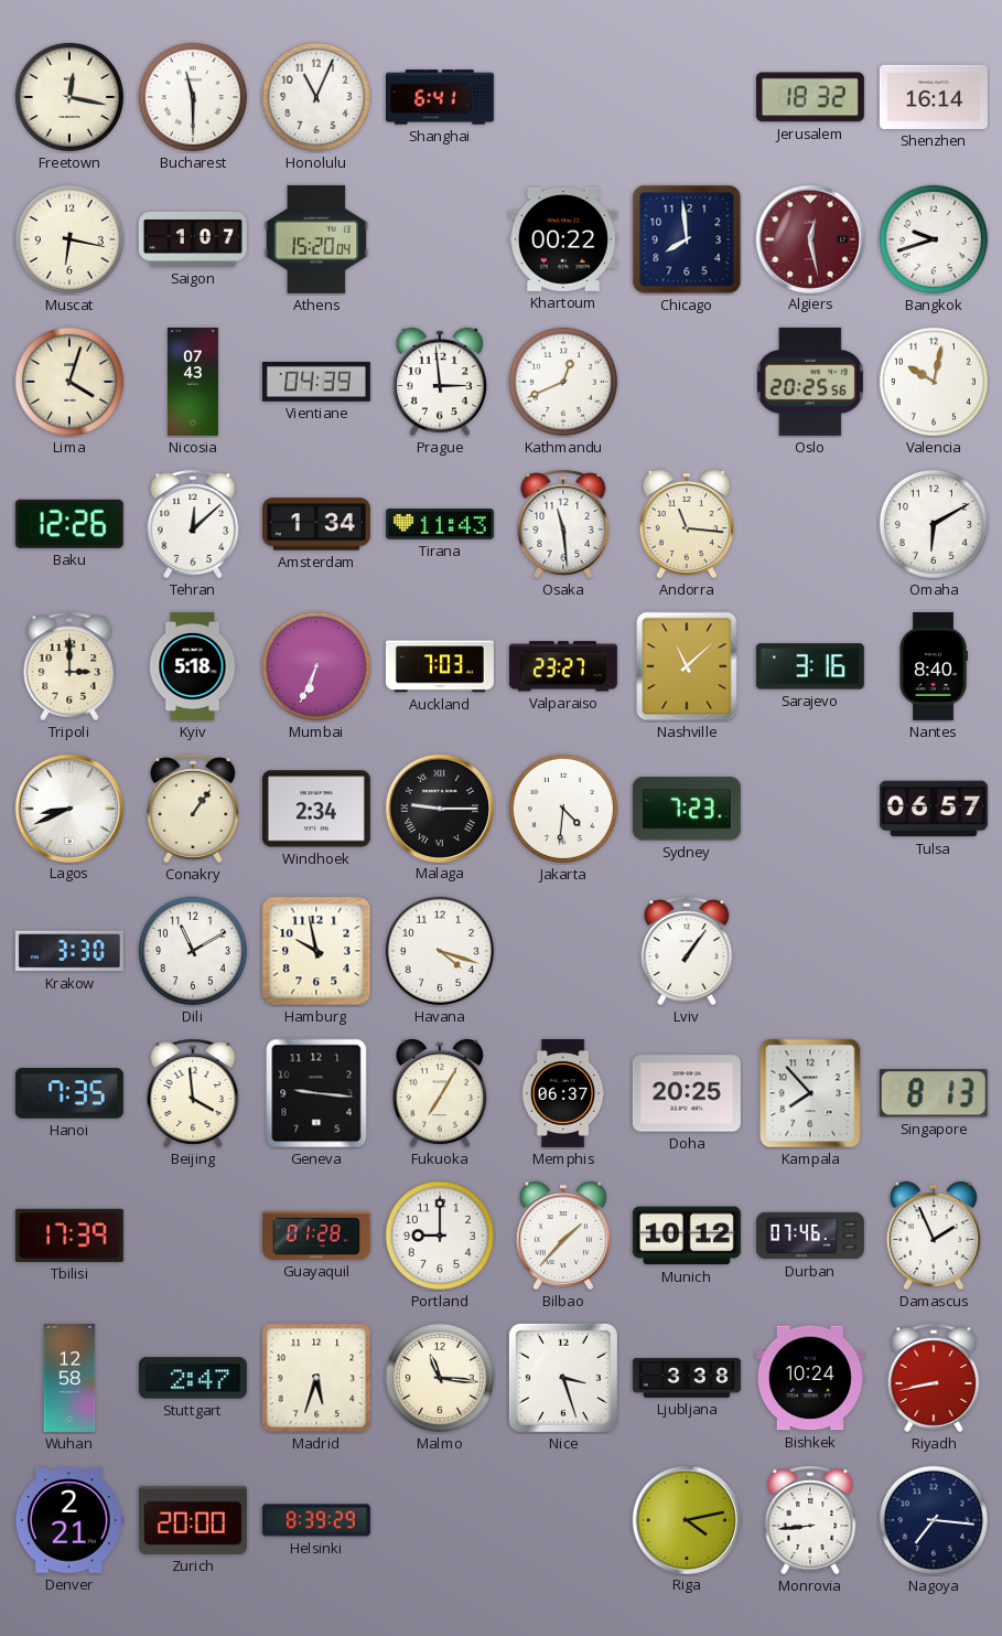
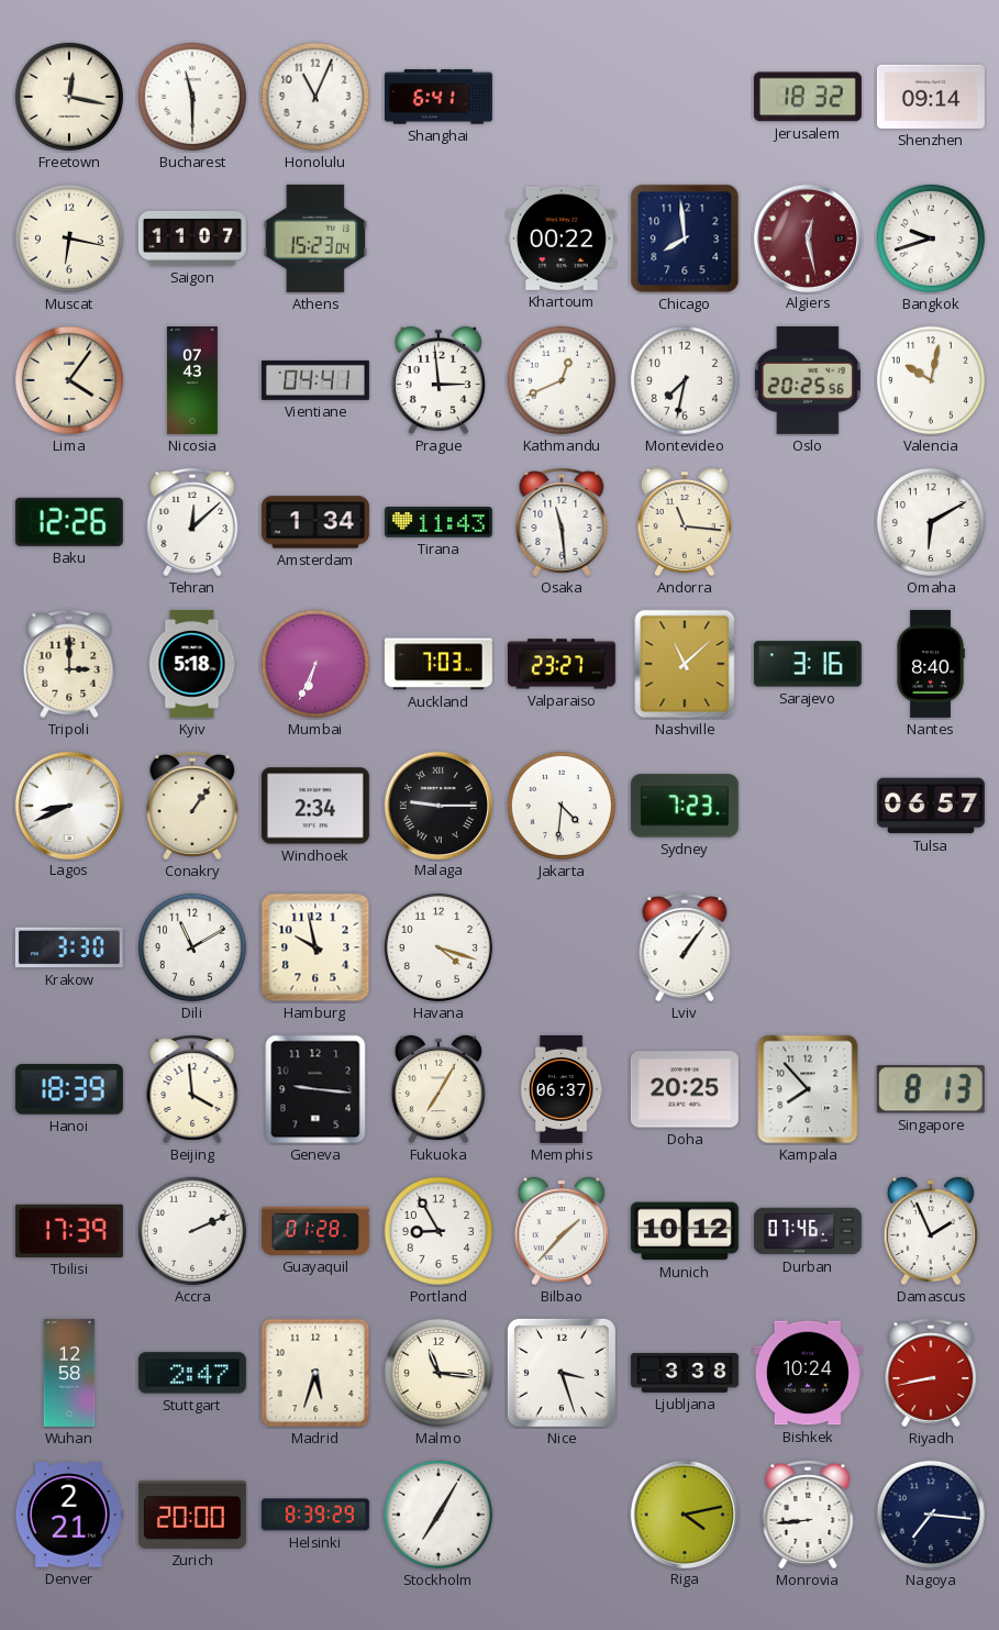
Shenzhen: 16:14 -> 09:14 (931, 97)
Saigon: 1:07 -> 11:07 (192, 239)
Athens: 15:20 -> 15:23 (315, 239)
Lima: 4:03 -> 4:06 (69, 380)
Vientiane: 04:39 -> 04:41 (315, 380)
Montevideo: none -> 7:32 (685, 380)
Hanoi: 7:35 -> 18:39 (69, 1089)
Accra: none -> 2:11 (192, 1231)
Portland: 9:00 -> 8:55 (439, 1231)
Stockholm: none -> 7:05 (439, 1515)
